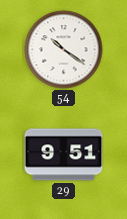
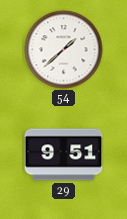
54: 10:21 -> 1:38 (64, 50)
